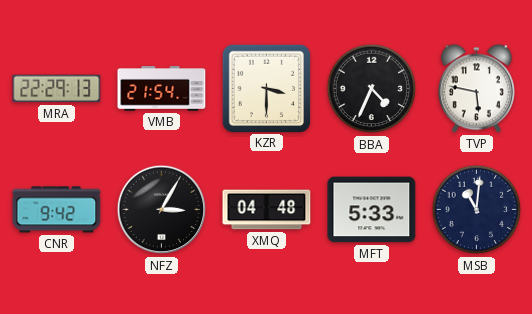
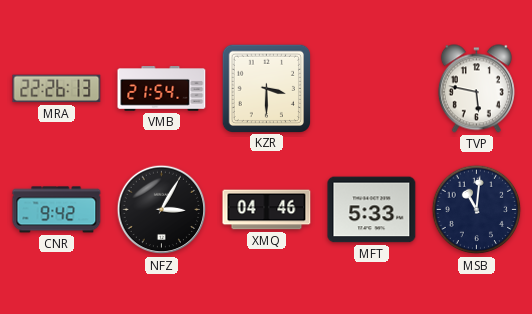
MRA: 22:29 -> 22:26 (57, 89)
BBA: 4:34 -> none (372, 89)
XMQ: 04:48 -> 04:46 (267, 210)
